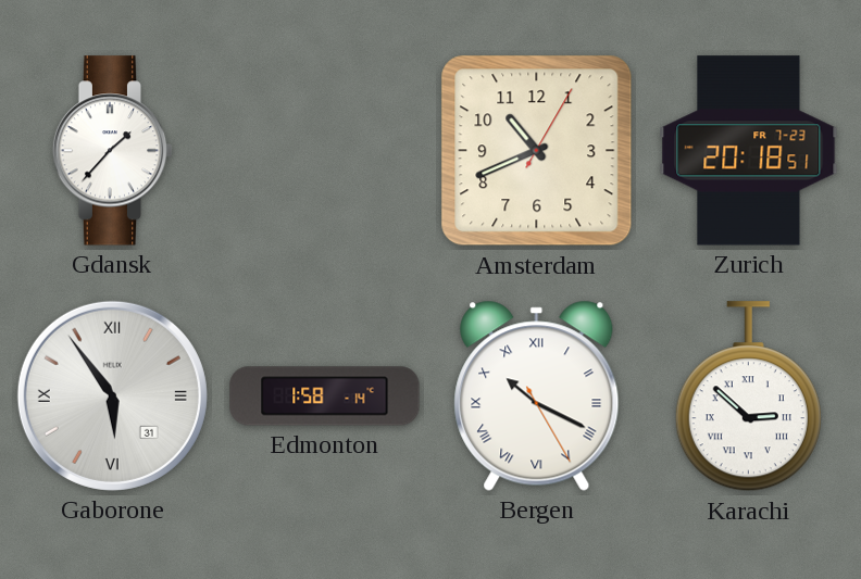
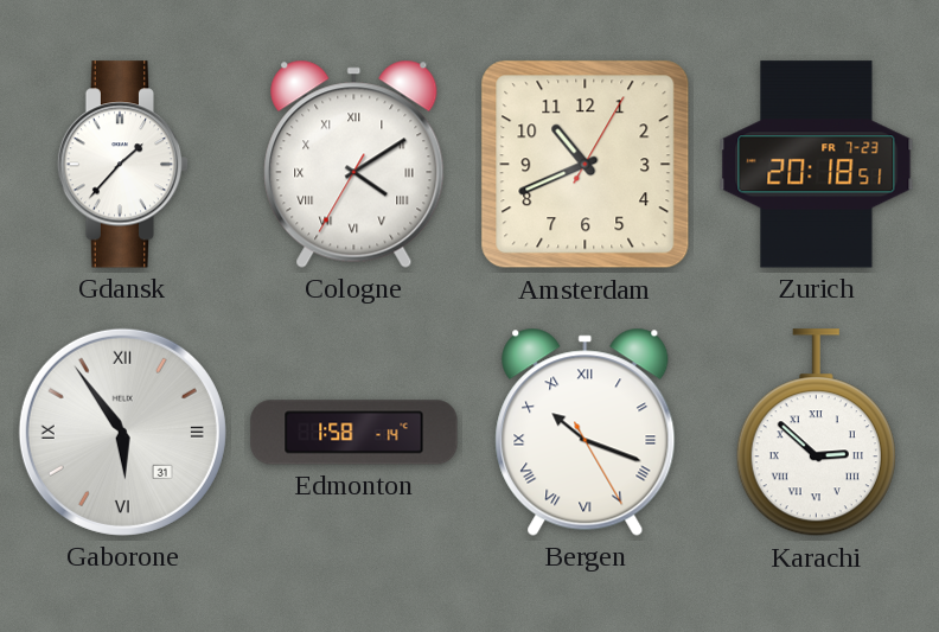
Cologne: none -> 4:09 (354, 164)
Bergen: 10:19 -> 10:18 (586, 432)
